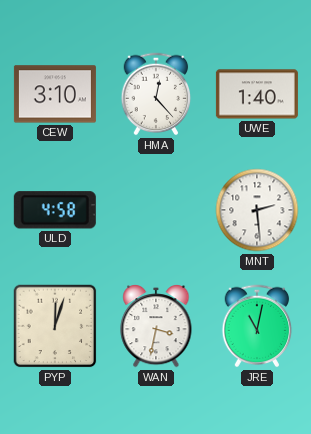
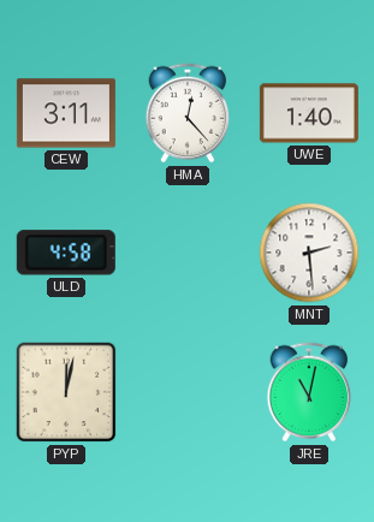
CEW: 3:10 -> 3:11 (66, 113)
PYP: 12:03 -> 12:02 (66, 392)
WAN: 3:32 -> none (156, 327)
